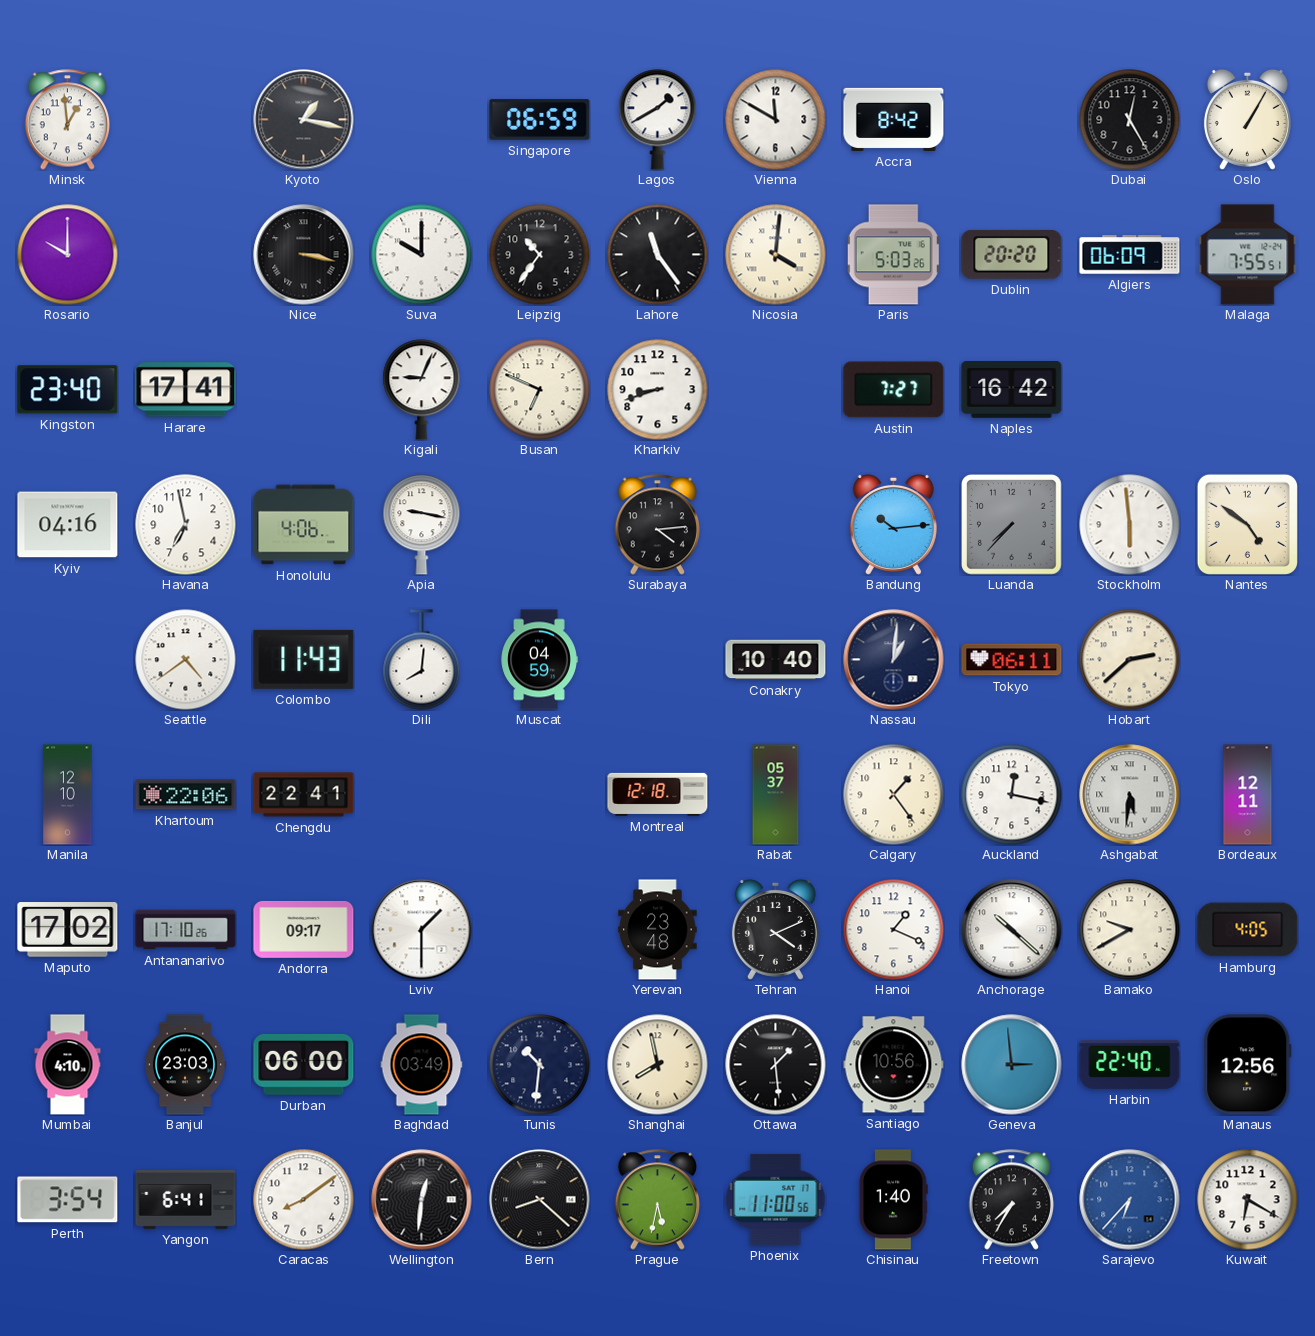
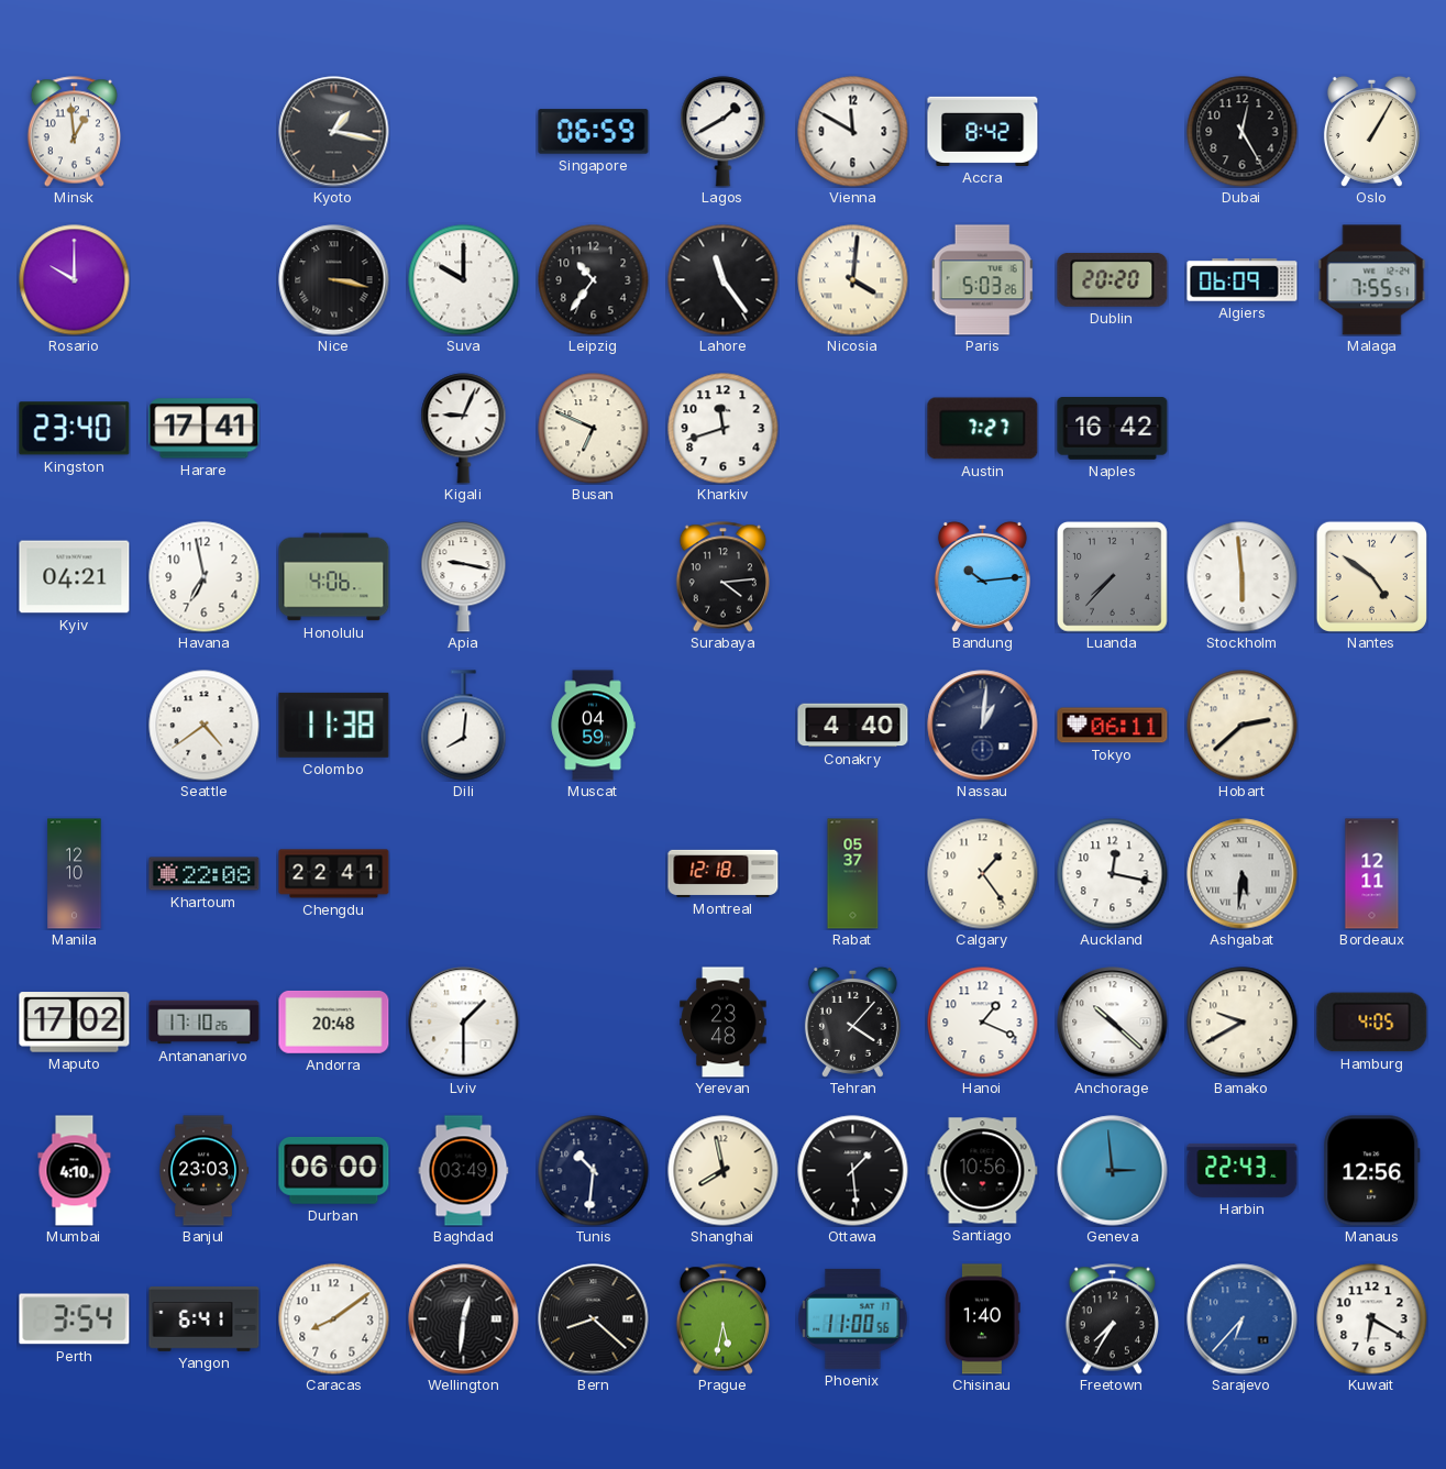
Kharkiv: 8:42 -> 11:42 (724, 429)
Kyiv: 04:16 -> 04:21 (75, 577)
Colombo: 11:43 -> 11:38 (334, 725)
Conakry: 10:40 -> 4:40 (853, 726)
Khartoum: 22:06 -> 22:08 (205, 874)
Andorra: 09:17 -> 20:48 (334, 1021)
Tehran: 4:11 -> 4:07 (852, 1021)
Harbin: 22:40 -> 22:43 (1243, 1170)
